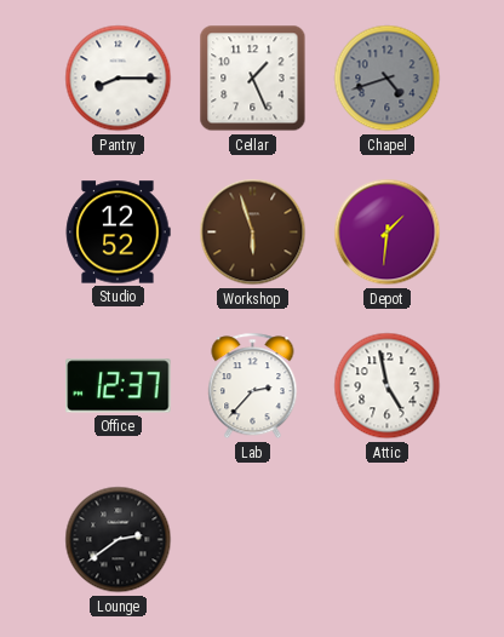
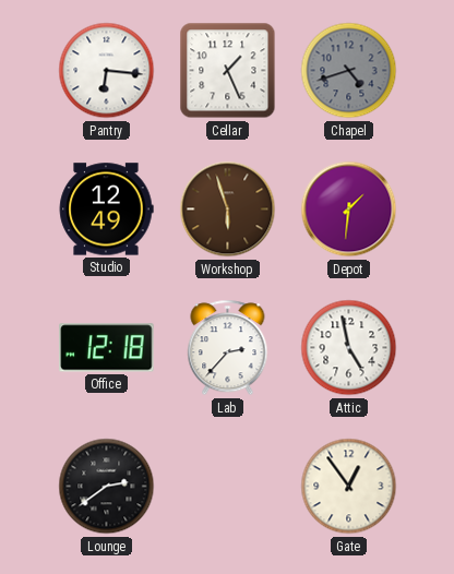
Pantry: 8:15 -> 6:16 (107, 71)
Studio: 12:52 -> 12:49 (106, 210)
Office: 12:37 -> 12:18 (107, 348)
Gate: none -> 12:54 (349, 487)
